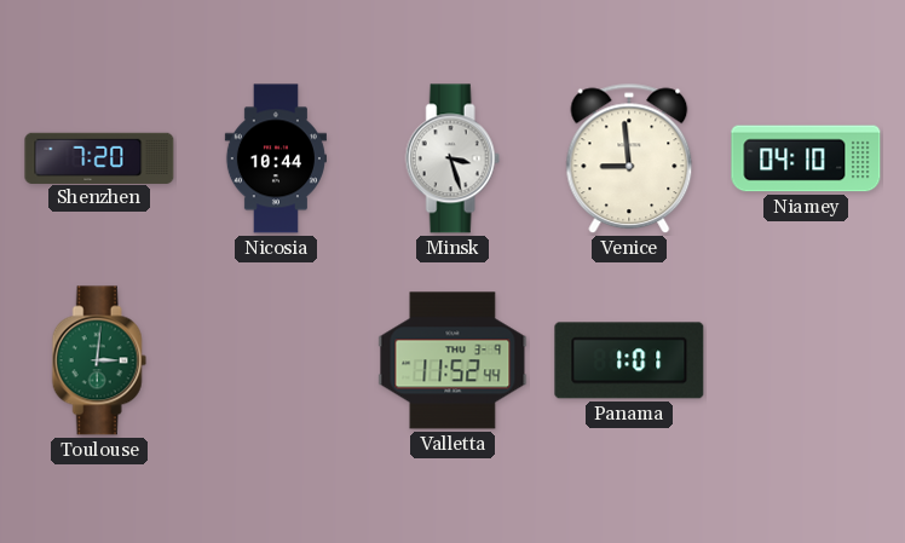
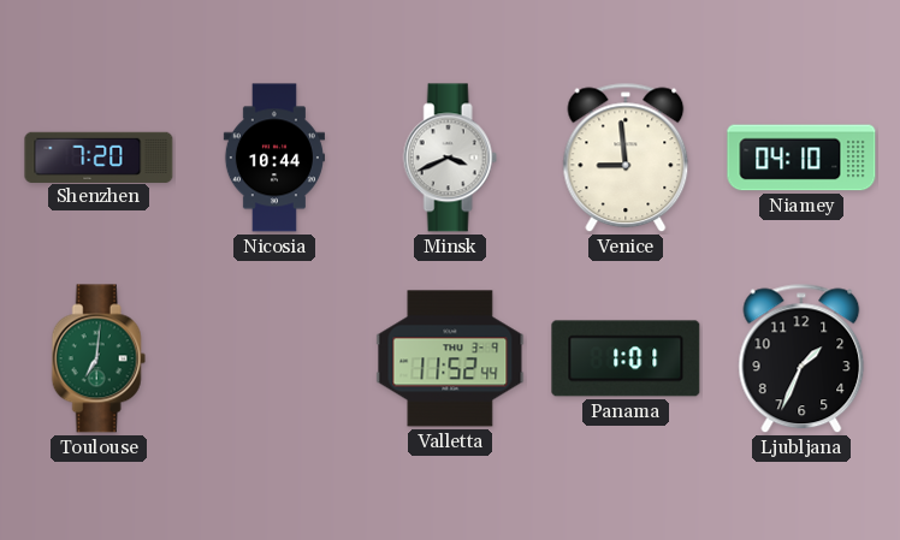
Minsk: 3:27 -> 3:41 (450, 158)
Toulouse: 3:01 -> 7:01 (99, 358)
Ljubljana: none -> 1:34 (801, 358)
